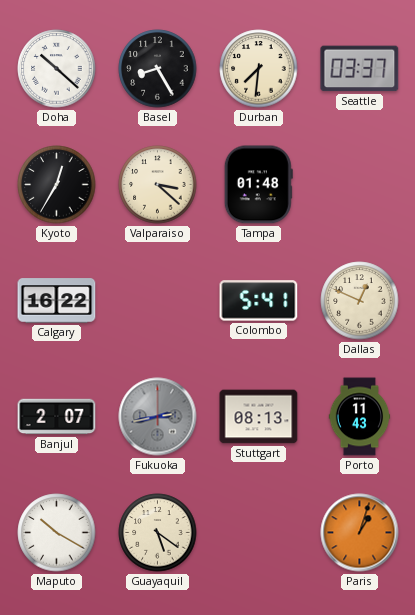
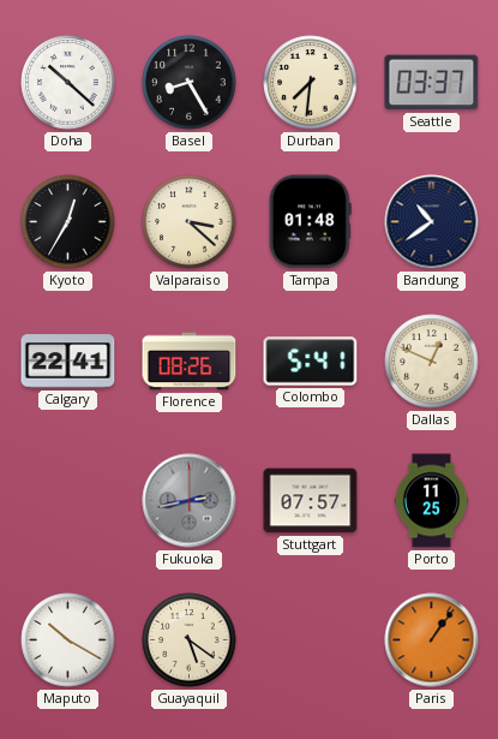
Bandung: none -> 10:39 (432, 222)
Calgary: 16:22 -> 22:41 (68, 362)
Florence: none -> 08:26 (190, 362)
Banjul: 2:07 -> none (57, 417)
Stuttgart: 08:13 -> 07:57 (311, 501)
Porto: 11:43 -> 11:25 (432, 501)
Paris: 1:03 -> 1:06 (432, 640)
